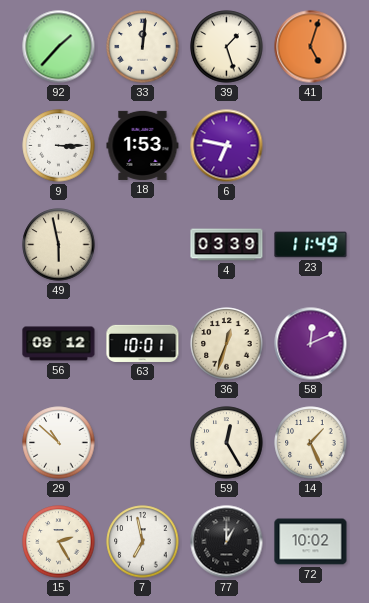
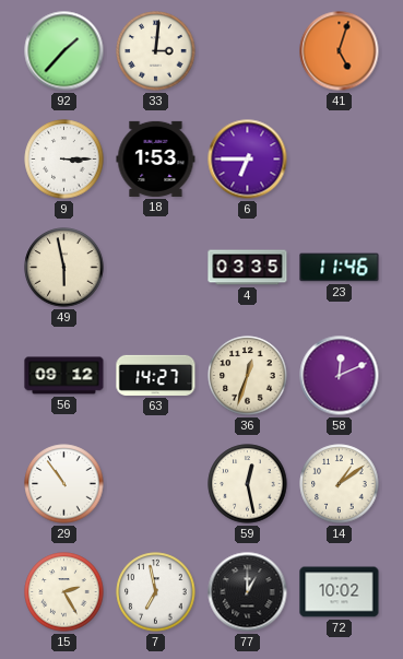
33: 12:01 -> 3:01 (156, 51)
39: 1:27 -> none (227, 47)
6: 6:47 -> 6:45 (248, 160)
4: 03:39 -> 03:35 (248, 268)
23: 11:49 -> 11:46 (340, 268)
63: 10:01 -> 14:27 (156, 375)
29: 10:52 -> 10:54 (64, 484)
59: 12:25 -> 12:28 (248, 484)
14: 1:26 -> 1:09 (340, 484)
